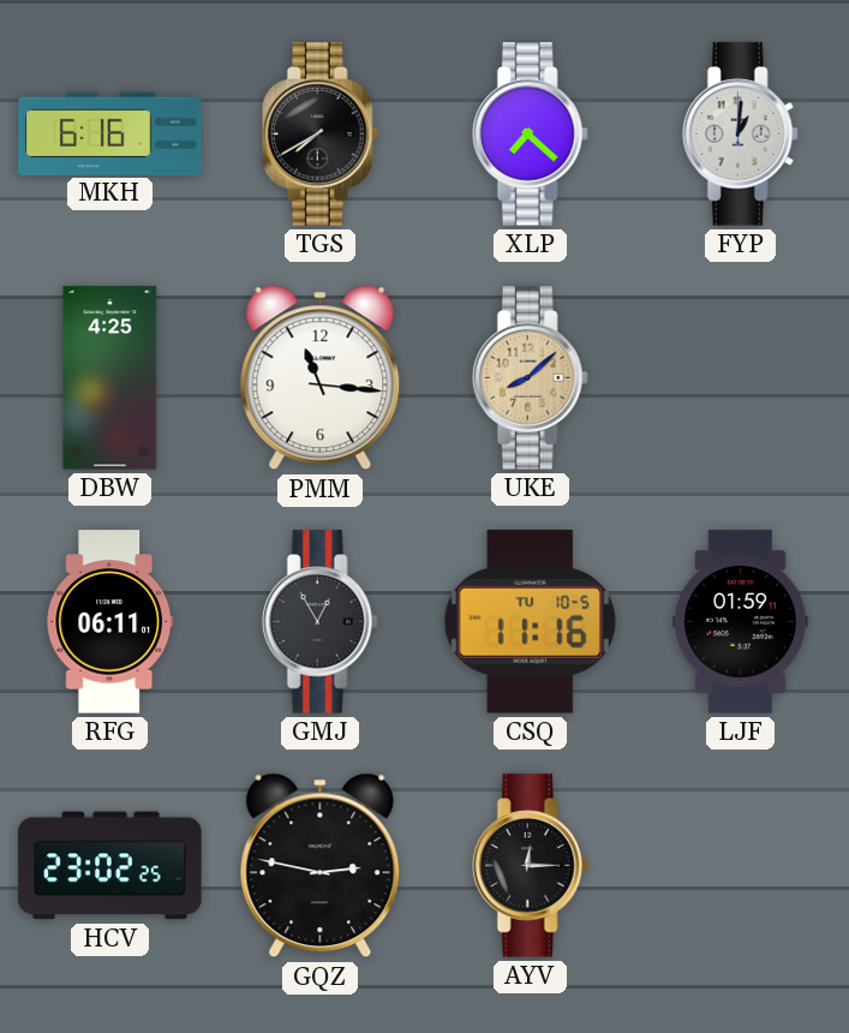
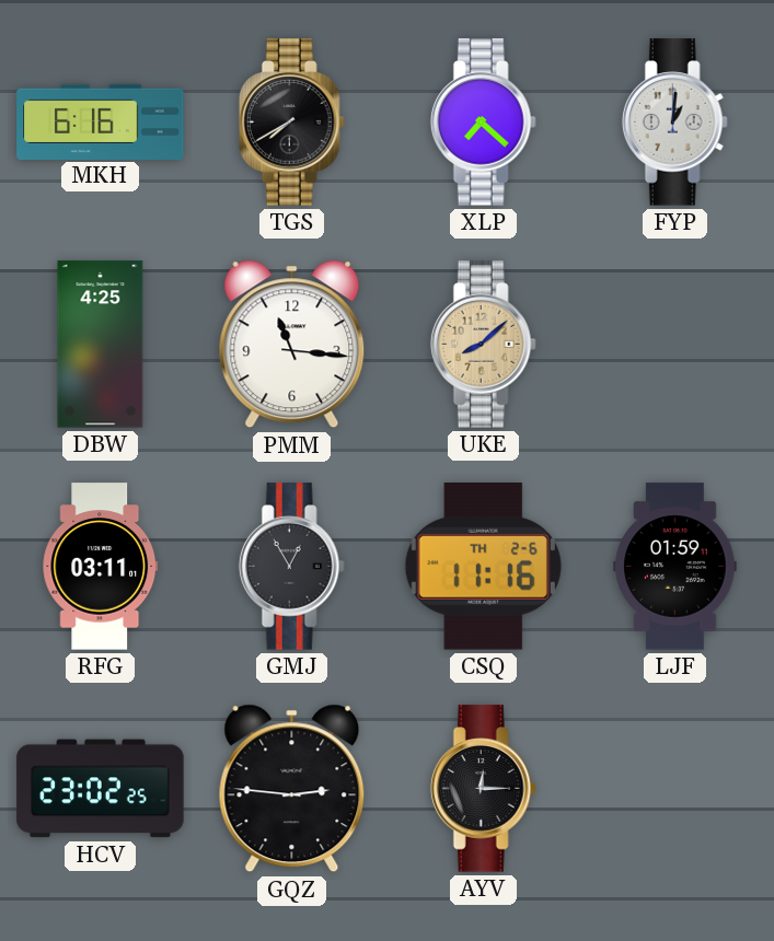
RFG: 06:11 -> 03:11 (101, 567)
CSQ date: TU 10-5 -> TH 2-6 (483, 567)
GQZ: 2:47 -> 2:46 (292, 789)
